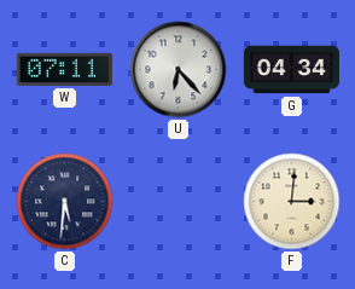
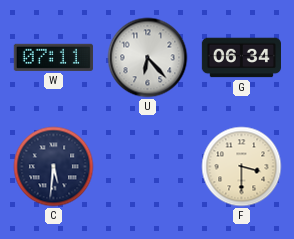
G: 04:34 -> 06:34 (241, 58)
F: 3:01 -> 3:30 (242, 167)
